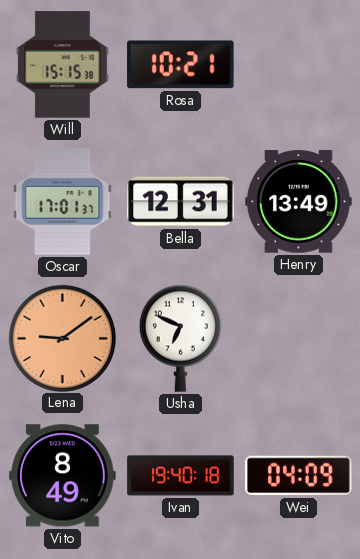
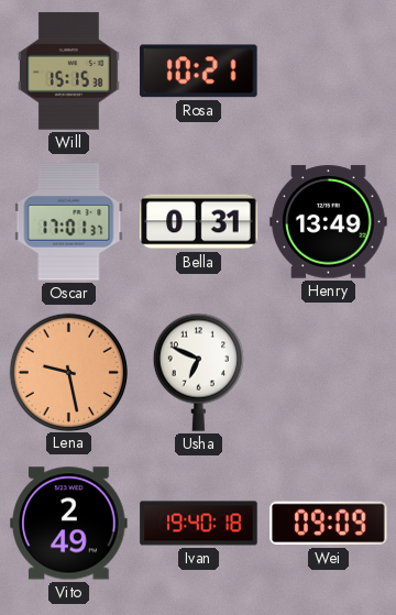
Bella: 12:31 -> 0:31 (199, 222)
Lena: 9:09 -> 9:28 (68, 372)
Vito: 8:49 -> 2:49 (69, 524)
Wei: 04:09 -> 09:09 (329, 524)
